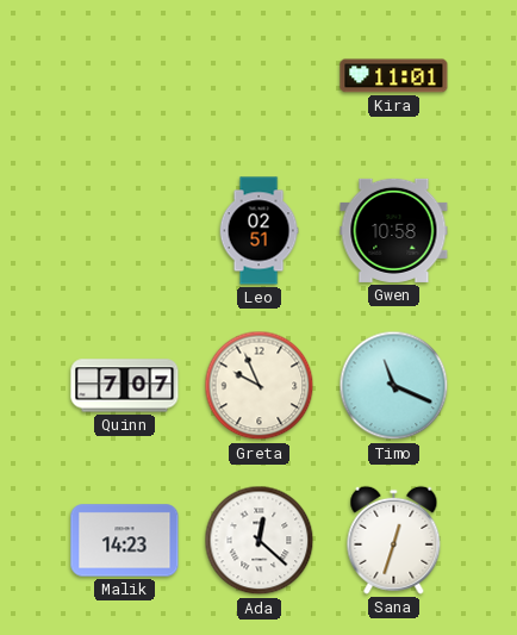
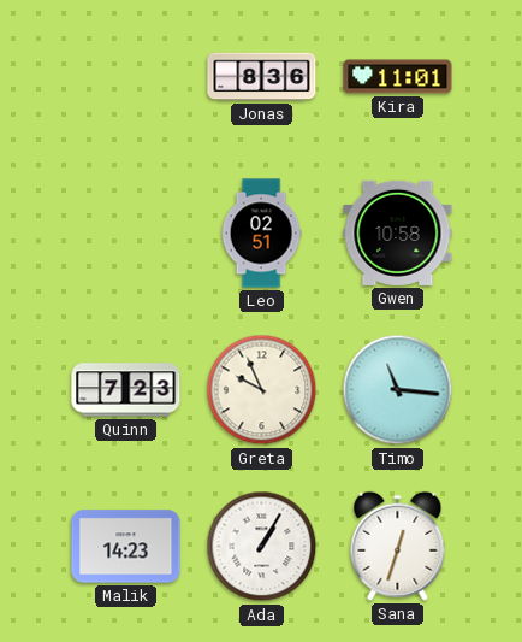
Jonas: none -> 8:36 (262, 77)
Quinn: 7:07 -> 7:23 (126, 390)
Timo: 11:19 -> 11:16 (398, 390)
Ada: 12:22 -> 1:05 (262, 547)
